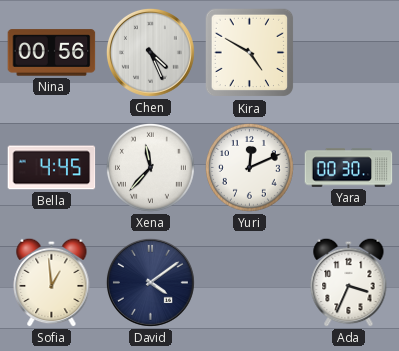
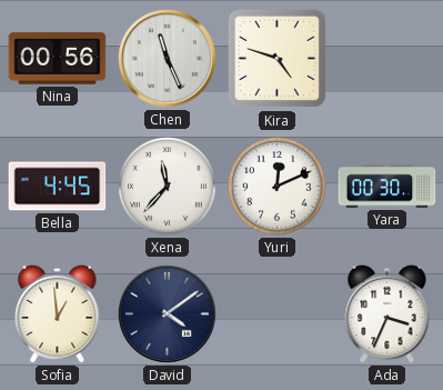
Chen: 4:26 -> 11:26 (168, 58)
Kira: 4:50 -> 4:48 (278, 59)
